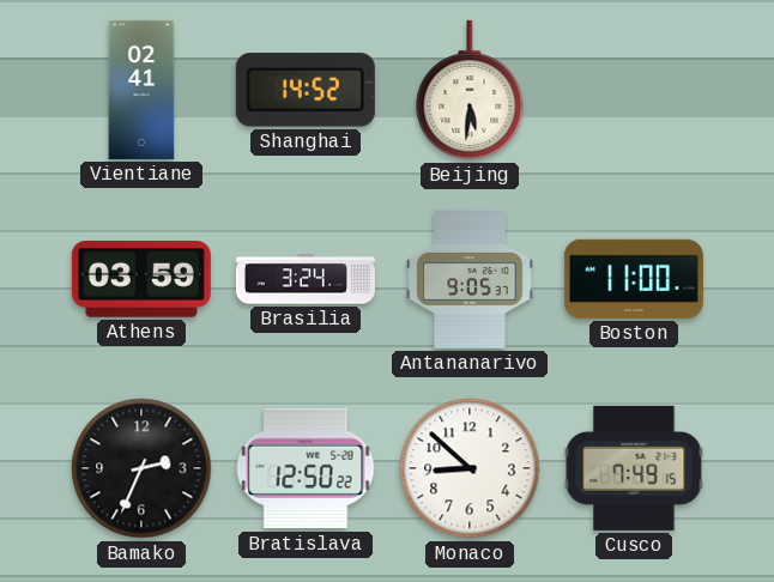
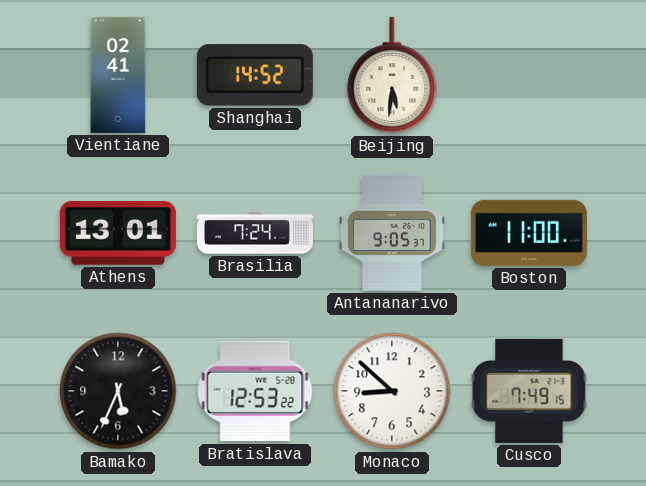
Athens: 03:59 -> 13:01 (118, 233)
Brasilia: 3:24 -> 7:24 (255, 233)
Bamako: 2:34 -> 5:34 (118, 391)
Bratislava: 12:50 -> 12:53 (255, 391)
